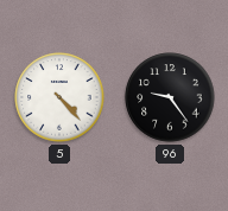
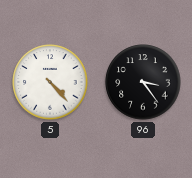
96: 9:24 -> 3:24 (143, 82)
